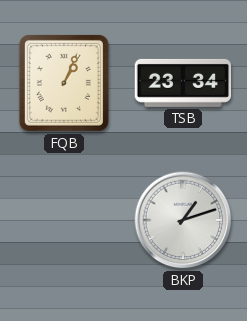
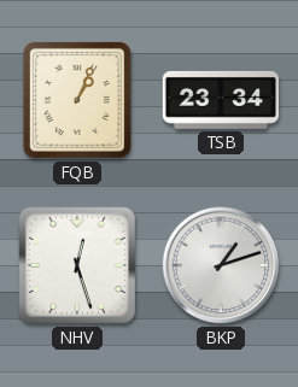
NHV: none -> 12:27 (77, 265)
